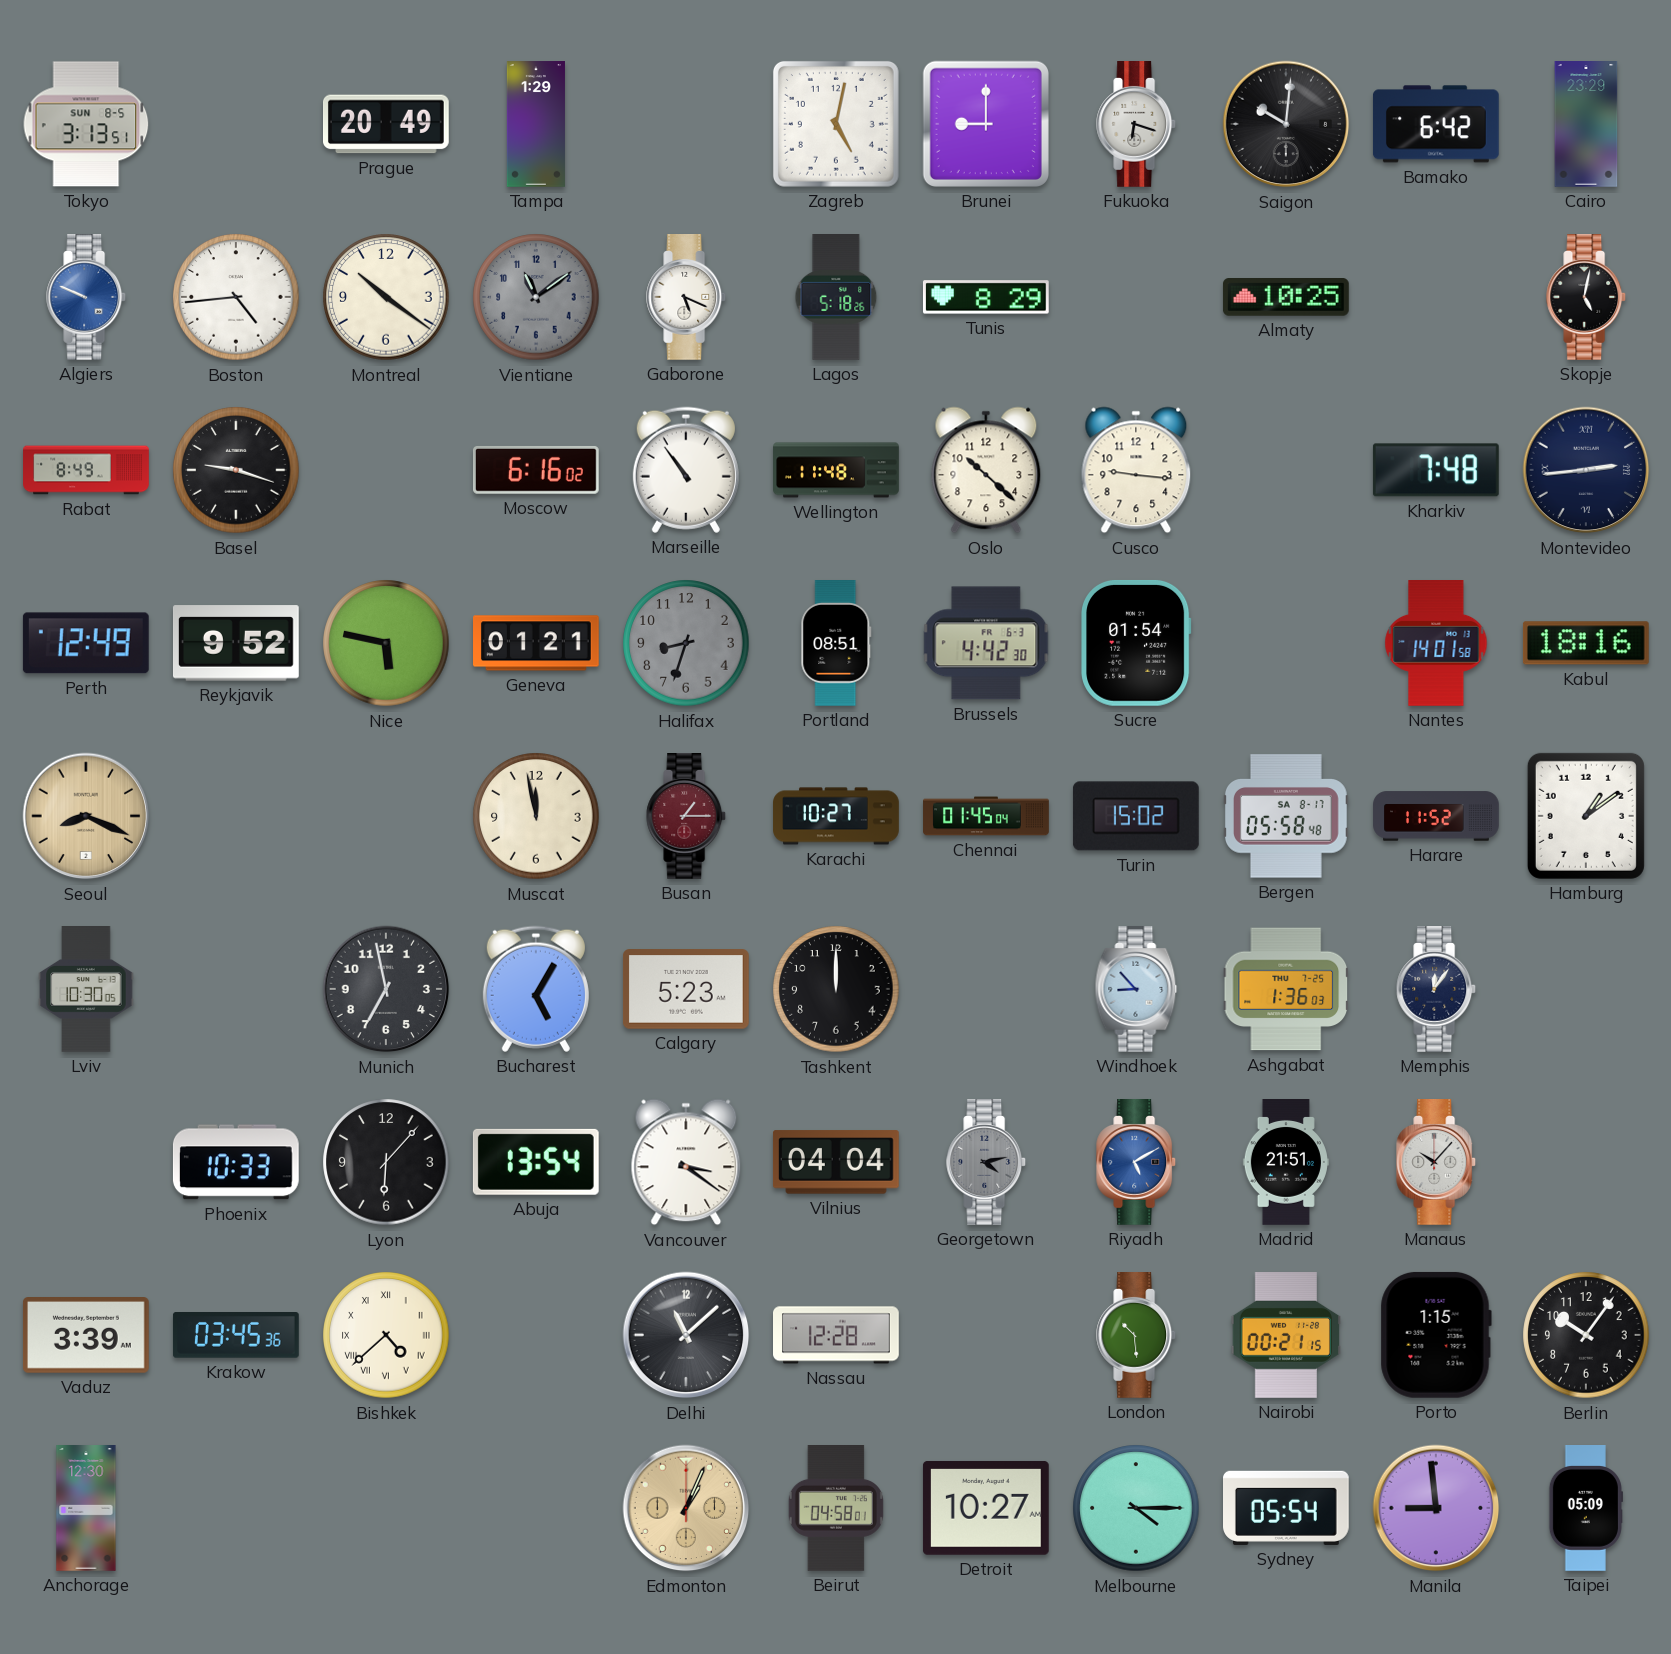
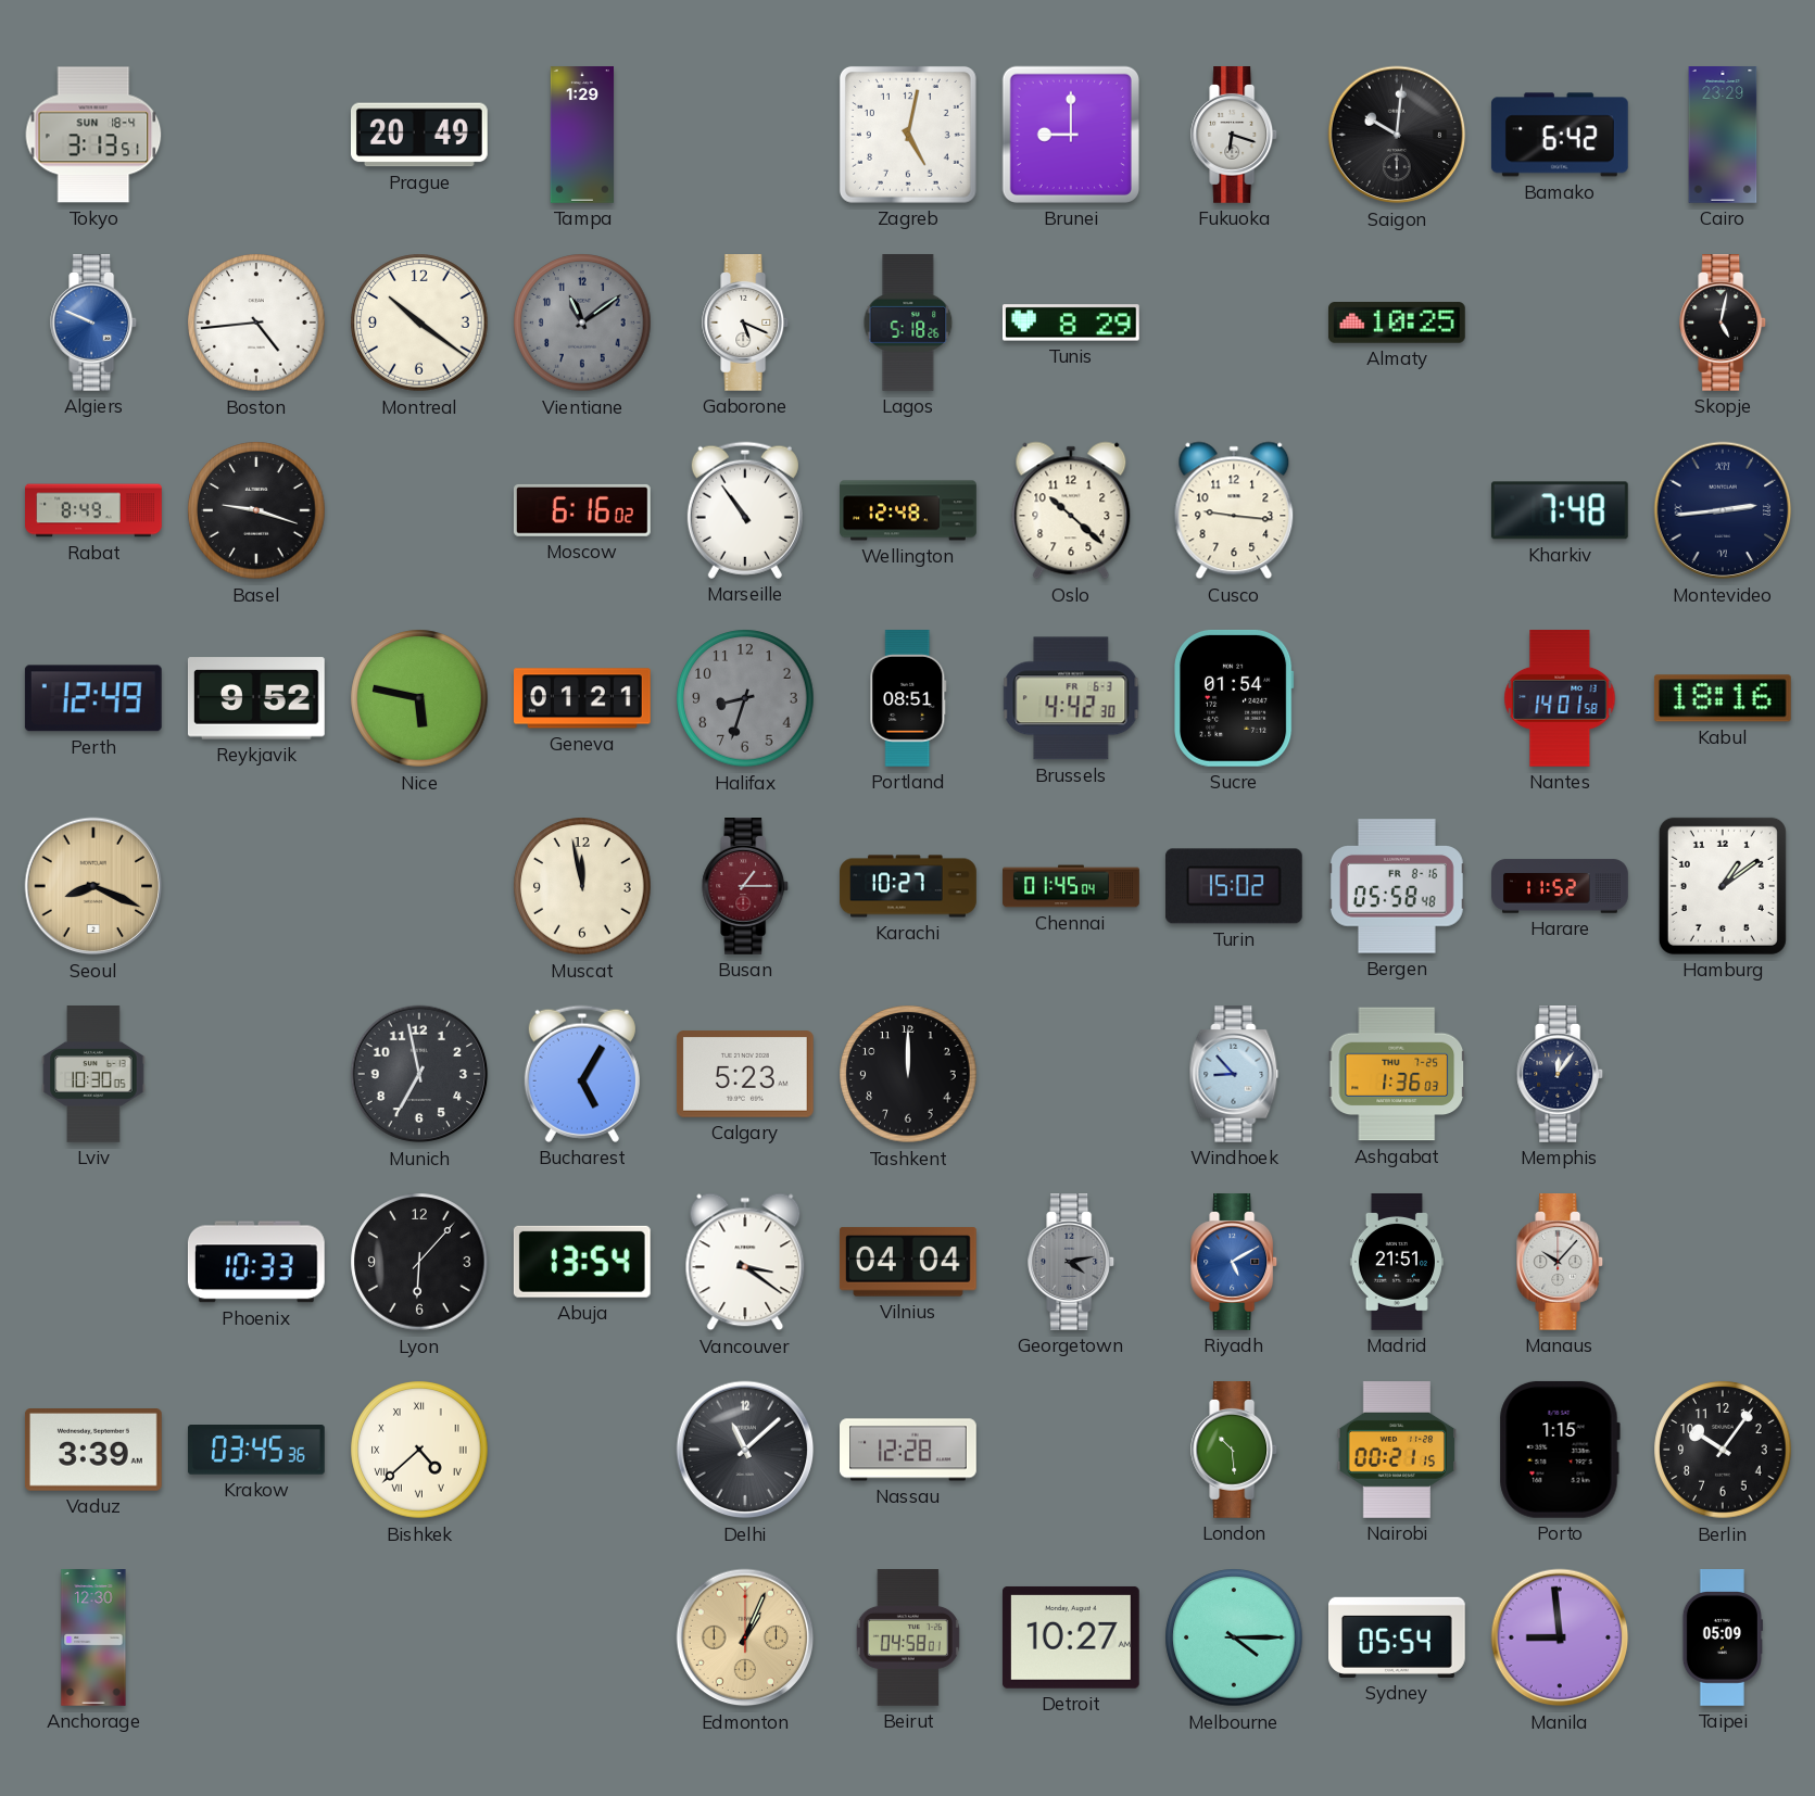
Tokyo date: SUN 8-5 -> SUN 18-4 (93, 135)
Wellington: 11:48 -> 12:48 (908, 510)
Bergen date: SA 8-17 -> FR 8-16 (1397, 886)
